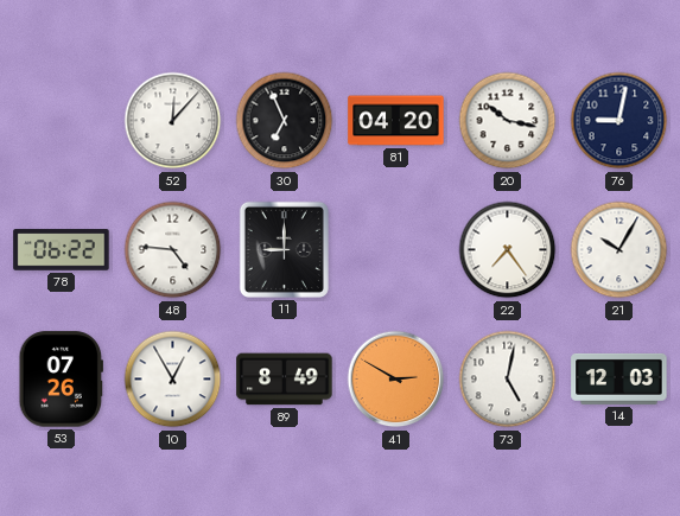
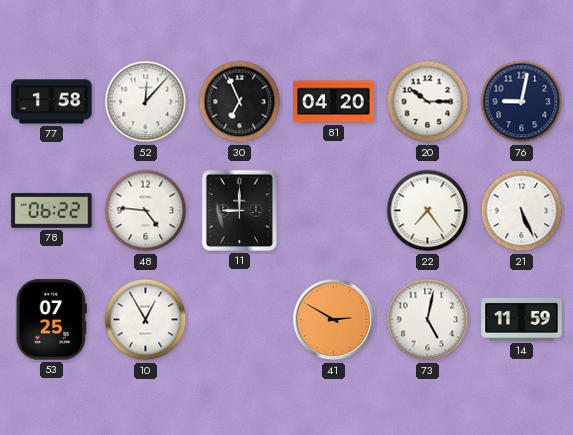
77: none -> 1:58 (52, 102)
20: 10:17 -> 10:15 (428, 102)
21: 10:05 -> 5:26 (522, 211)
53: 07:26 -> 07:25 (51, 320)
89: 8:49 -> none (285, 380)
14: 12:03 -> 11:59 (522, 319)
